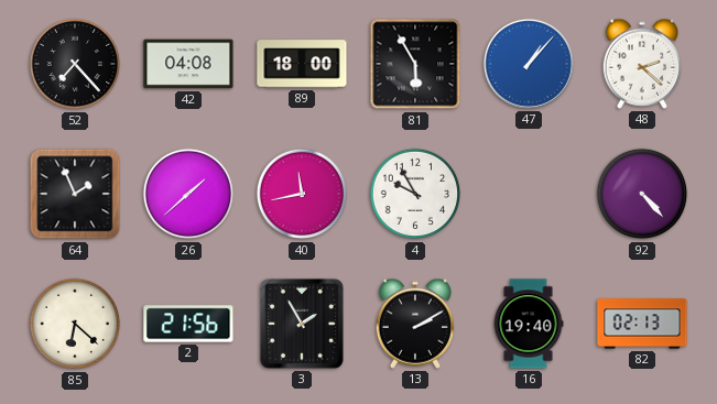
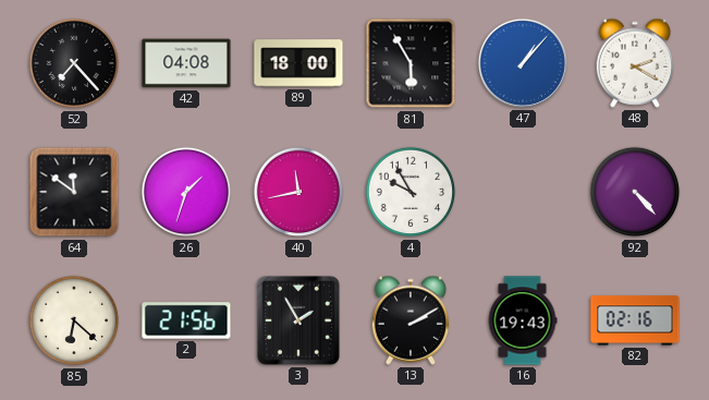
48: 2:22 -> 2:20 (634, 63)
64: 1:56 -> 11:51 (74, 192)
26: 1:38 -> 1:33 (186, 192)
16: 19:40 -> 19:43 (523, 320)
82: 02:13 -> 02:16 (635, 320)
